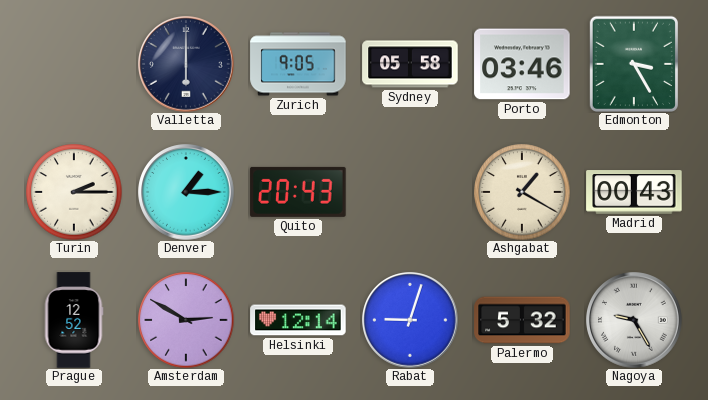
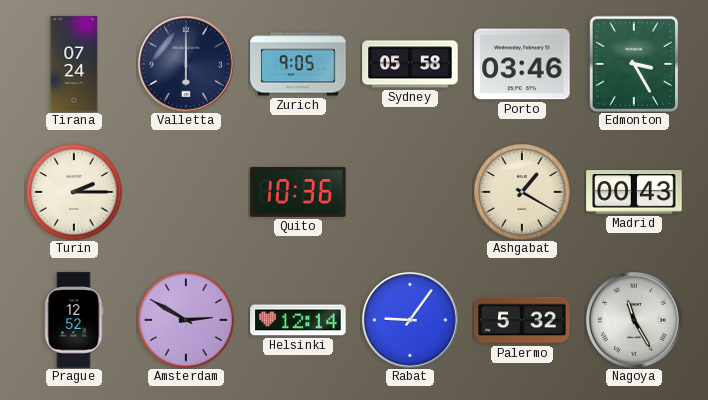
Tirana: none -> 07:24 (74, 64)
Denver: 1:15 -> none (186, 192)
Quito: 20:43 -> 10:36 (298, 192)
Rabat: 9:03 -> 9:06 (410, 320)
Nagoya: 9:25 -> 11:25 (634, 320)
